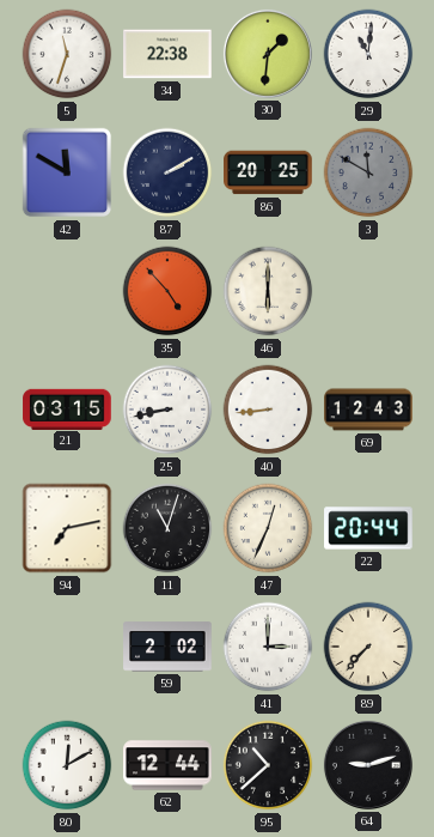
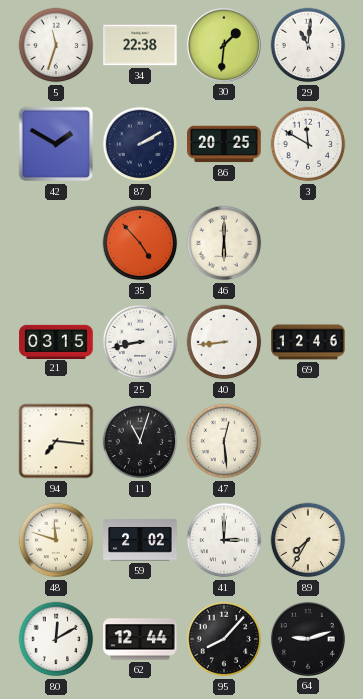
42: 11:50 -> 1:50 (56, 144)
3 dial: grey -> white (308, 144)
69: 12:43 -> 12:46 (308, 342)
94: 7:13 -> 7:16 (56, 441)
47: 12:34 -> 12:29 (224, 441)
22: 20:44 -> none (368, 528)
48: none -> 11:48 (56, 540)
89: 7:37 -> 7:35 (308, 540)
95: 10:38 -> 8:07 (224, 639)
